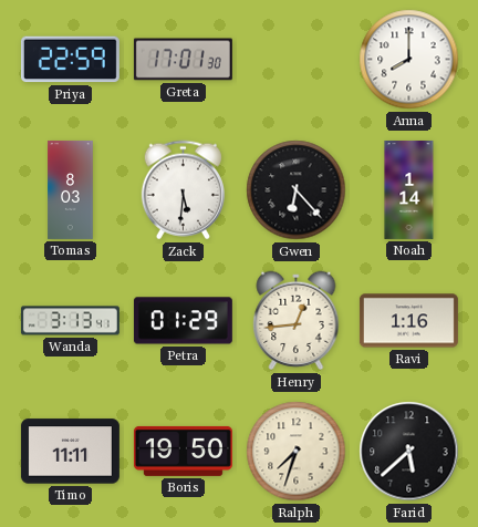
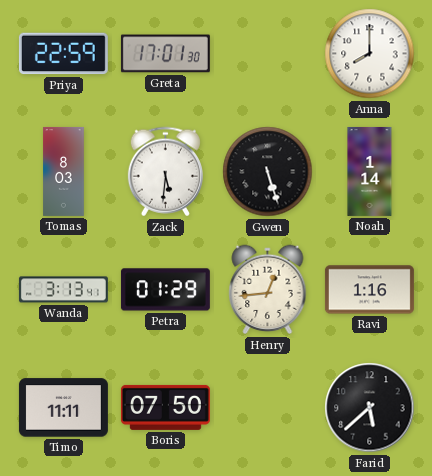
Gwen: 6:23 -> 5:27 (268, 172)
Boris: 19:50 -> 07:50 (165, 407)
Ralph: 7:33 -> none (297, 452)
